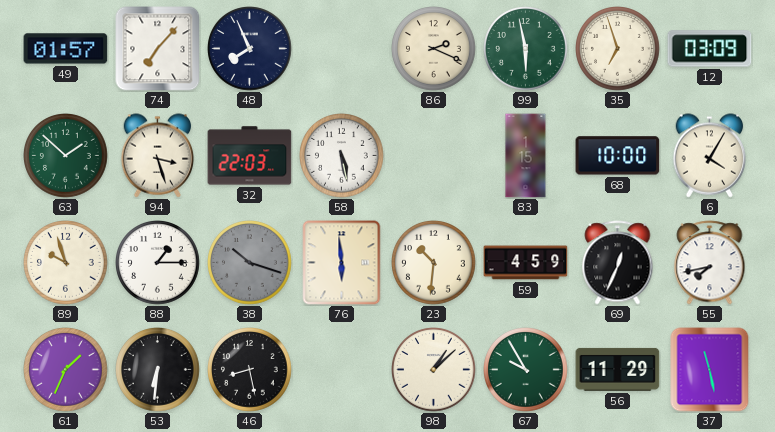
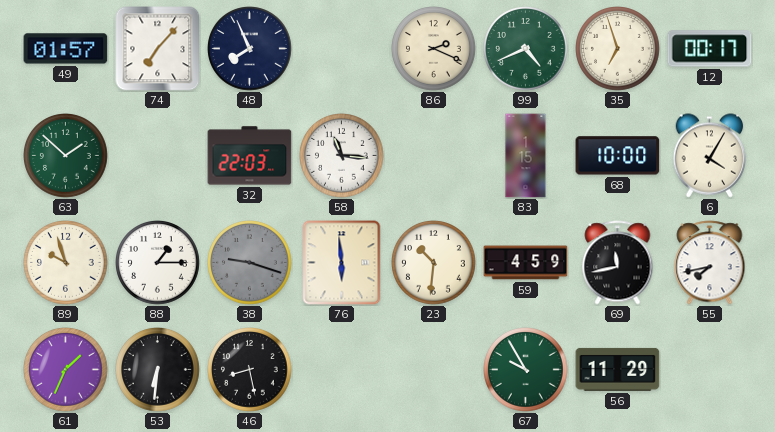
99: 5:58 -> 4:41 (526, 49)
12: 03:09 -> 00:17 (710, 49)
94: 3:27 -> none (158, 156)
58: 5:28 -> 11:16 (342, 156)
38: 10:18 -> 9:18 (250, 263)
69: 12:34 -> 11:43 (618, 263)
98: 1:08 -> none (434, 370)
37: 11:28 -> none (710, 370)
